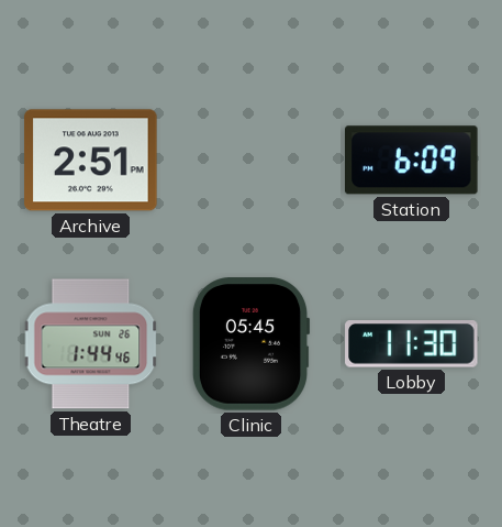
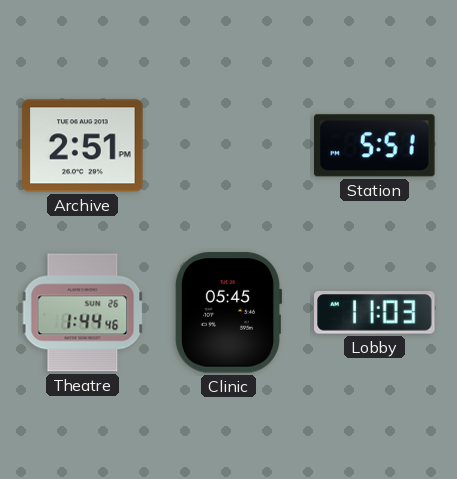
Station: 6:09 -> 5:51 (375, 146)
Lobby: 11:30 -> 11:03 (375, 313)
